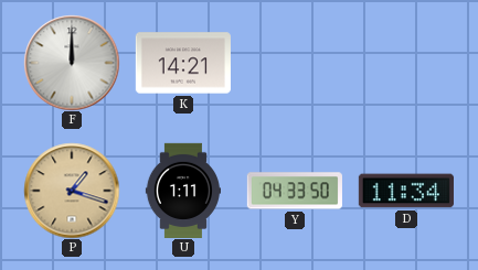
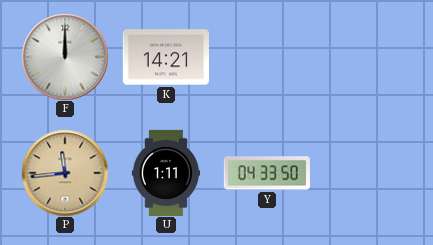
P: 1:18 -> 11:44 (65, 173)
D: 11:34 -> none (406, 191)
